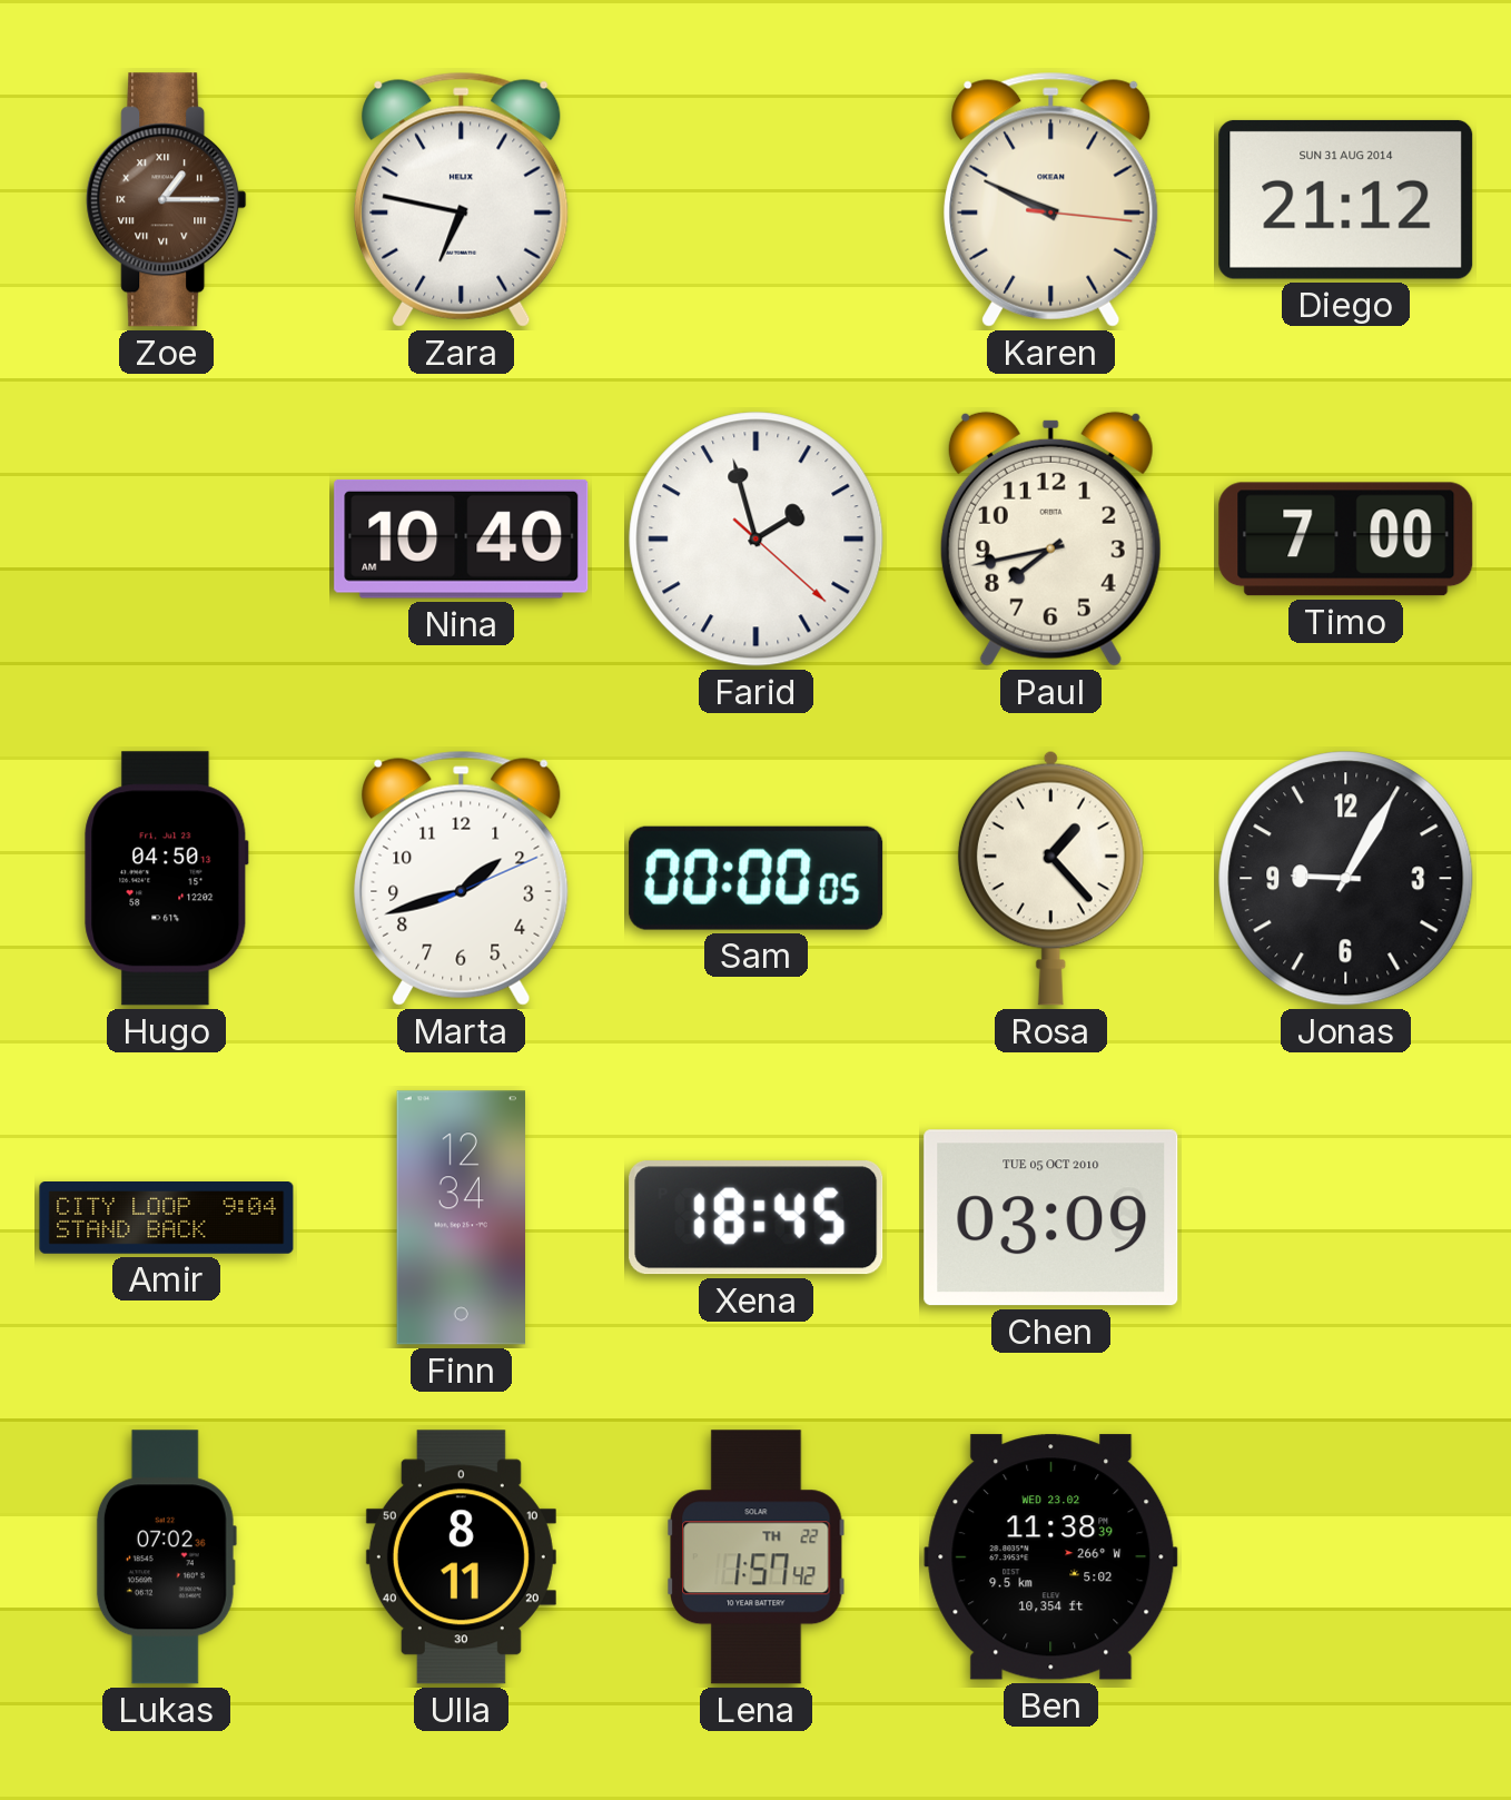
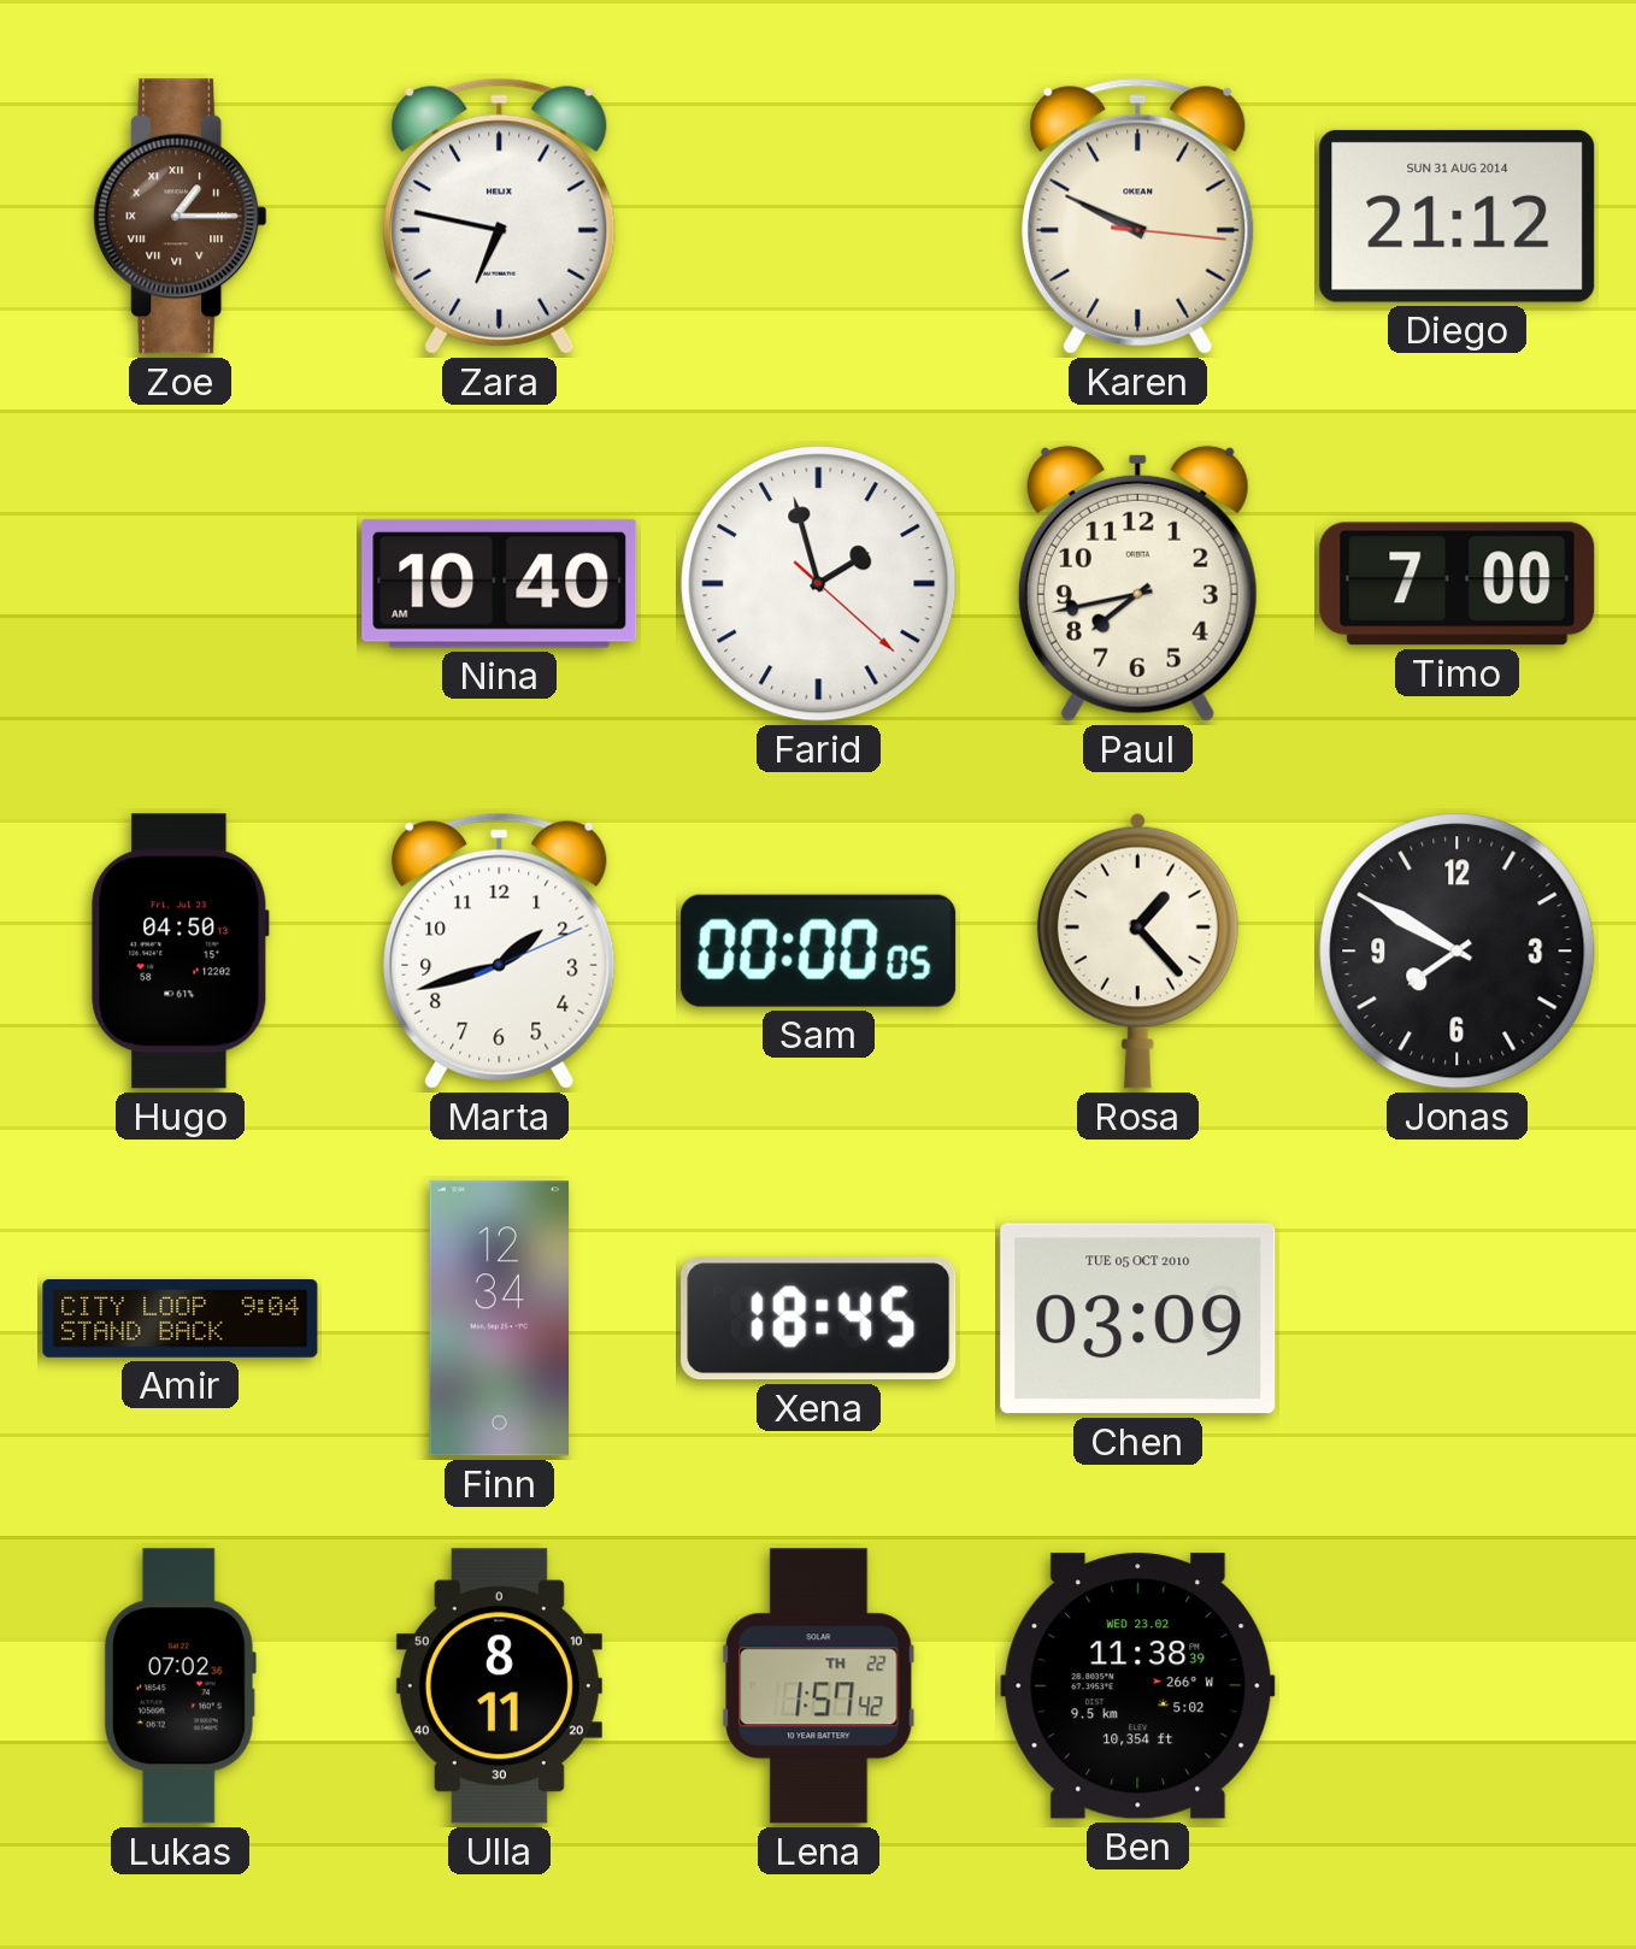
Jonas: 9:05 -> 7:50 (1458, 952)
